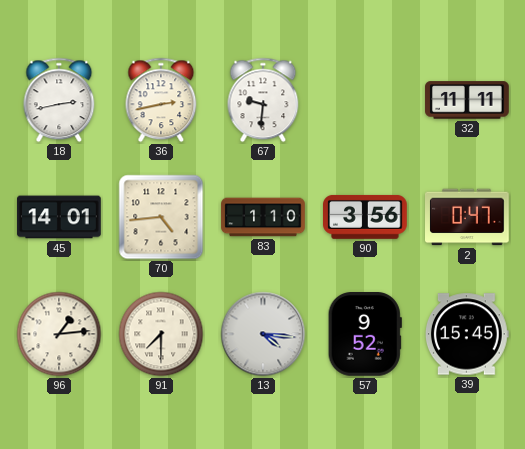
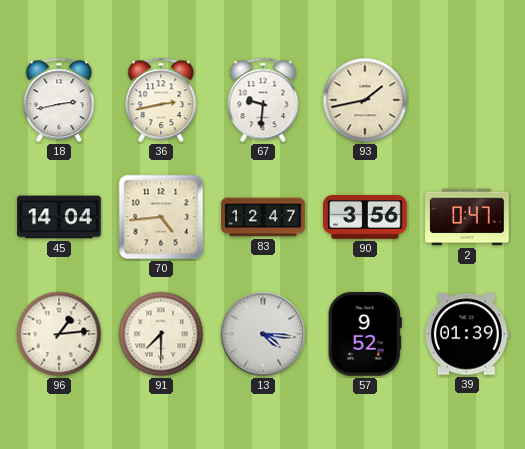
93: none -> 1:43 (365, 100)
32: 11:11 -> none (467, 100)
45: 14:01 -> 14:04 (59, 217)
83: 1:10 -> 12:47 (263, 217)
39: 15:45 -> 01:39 (467, 334)
